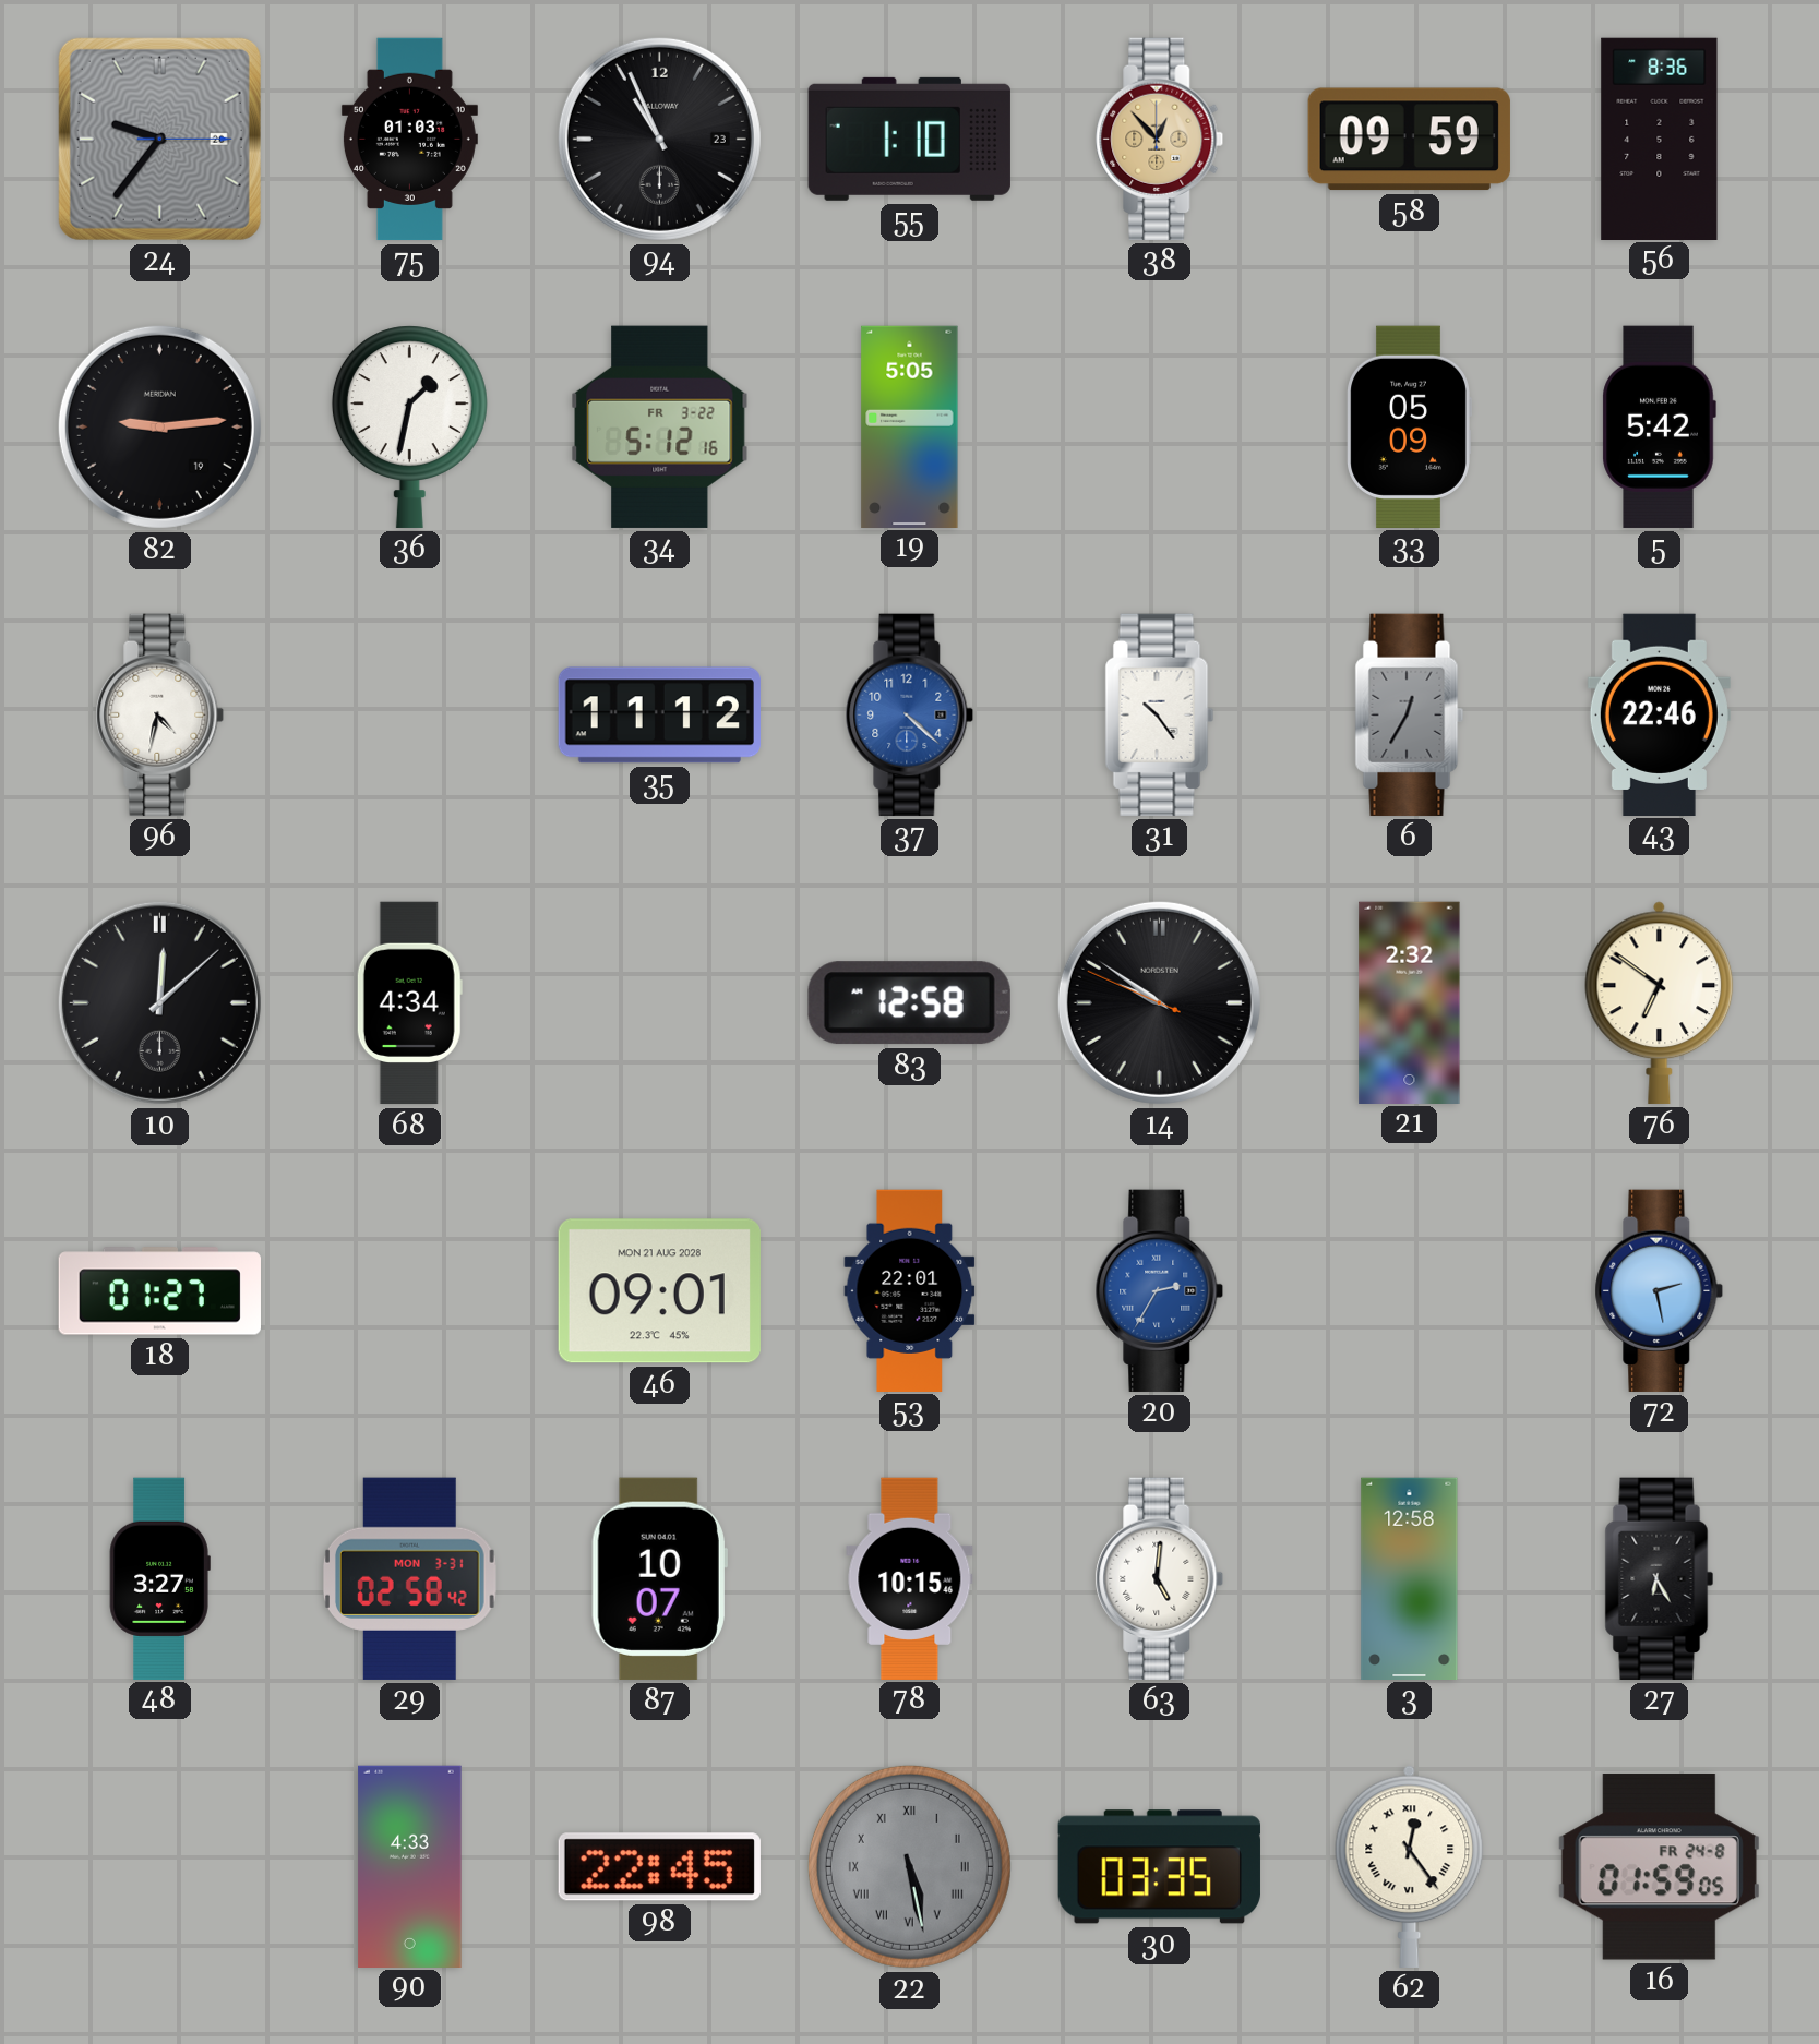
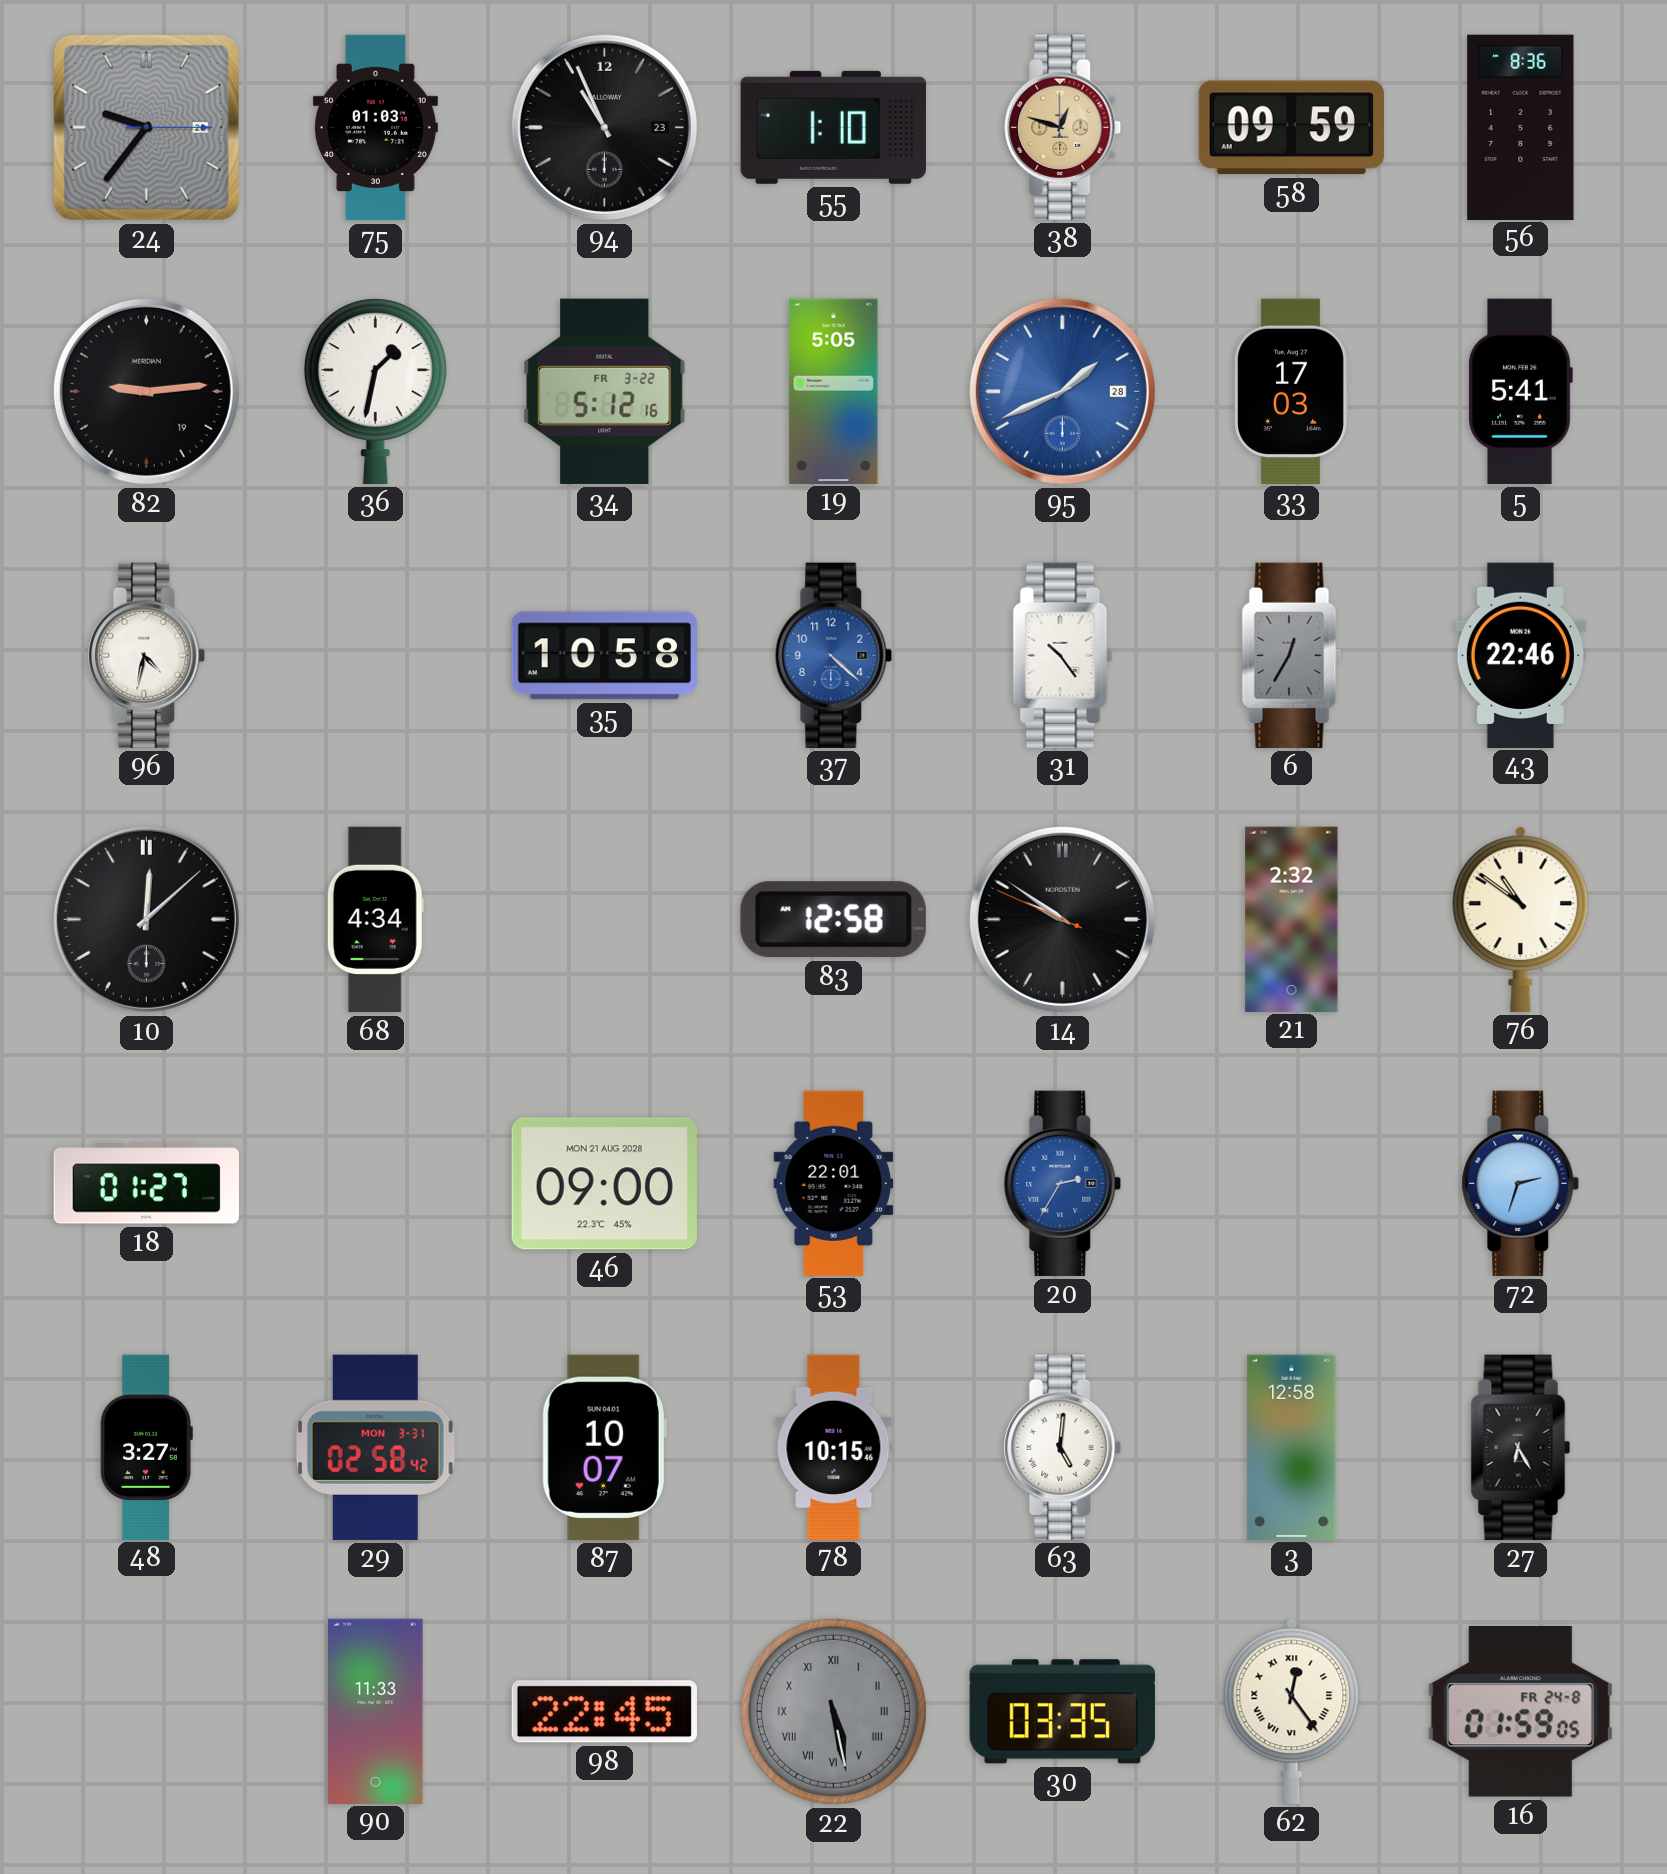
38: 12:53 -> 12:48 (1063, 127)
95: none -> 1:41 (1062, 391)
33: 05:09 -> 17:03 (1291, 391)
5: 5:42 -> 5:41 (1520, 391)
35: 11:12 -> 10:58 (604, 656)
76: 6:51 -> 10:51 (1521, 919)
46: 09:01 -> 09:00 (604, 1184)
72: 2:28 -> 2:33 (1521, 1183)
90: 4:33 -> 11:33 (376, 1711)
